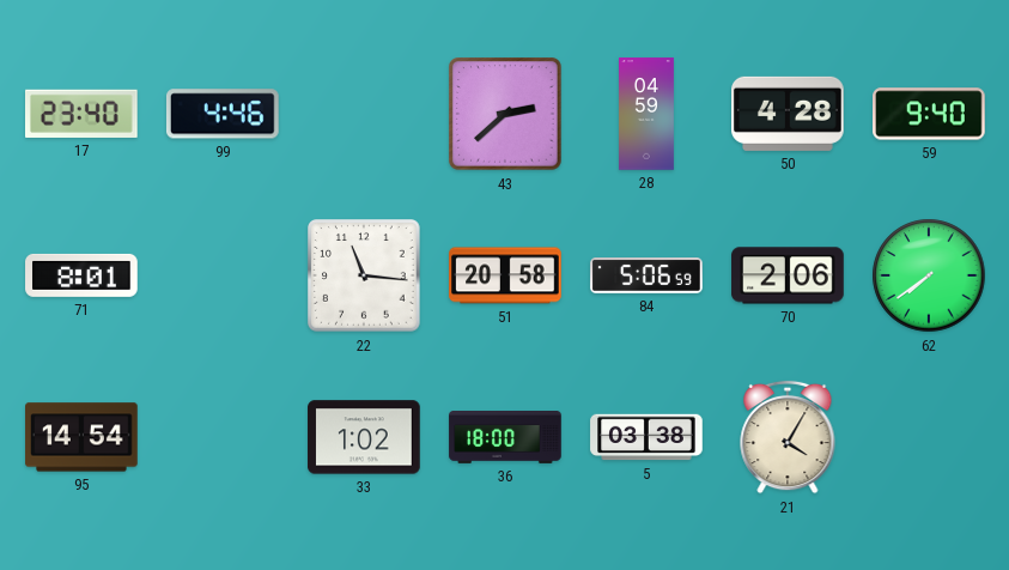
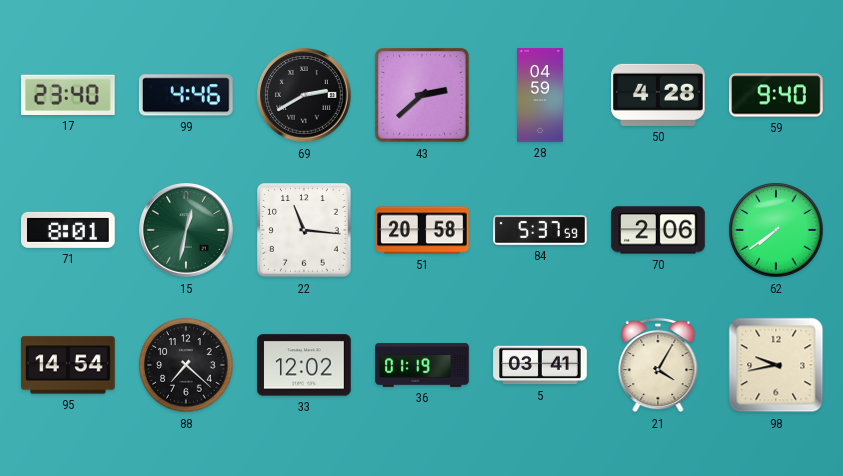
69: none -> 2:40 (304, 95)
15: none -> 12:32 (186, 230)
84: 5:06 -> 5:37 (540, 230)
88: none -> 7:22 (186, 365)
33: 1:02 -> 12:02 (304, 365)
36: 18:00 -> 01:19 (422, 366)
5: 03:38 -> 03:41 (540, 365)
98: none -> 9:43 (776, 365)
